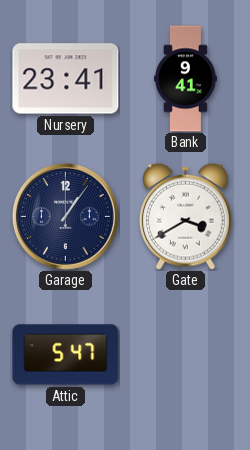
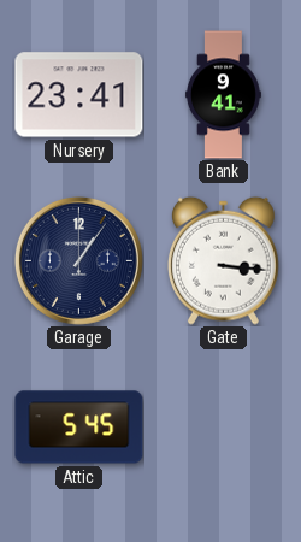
Gate: 3:40 -> 3:16 (223, 260)
Attic: 5:47 -> 5:45 (79, 428)
